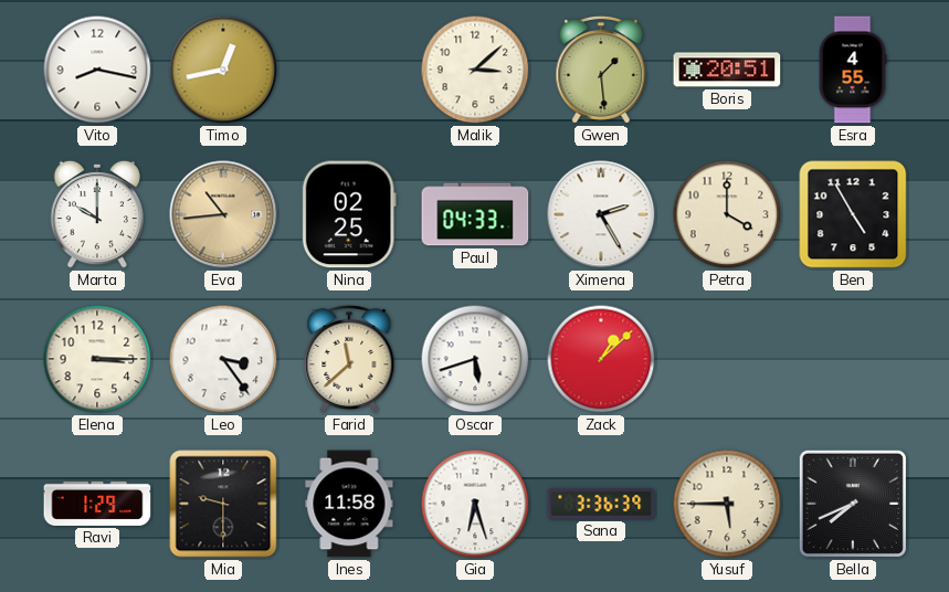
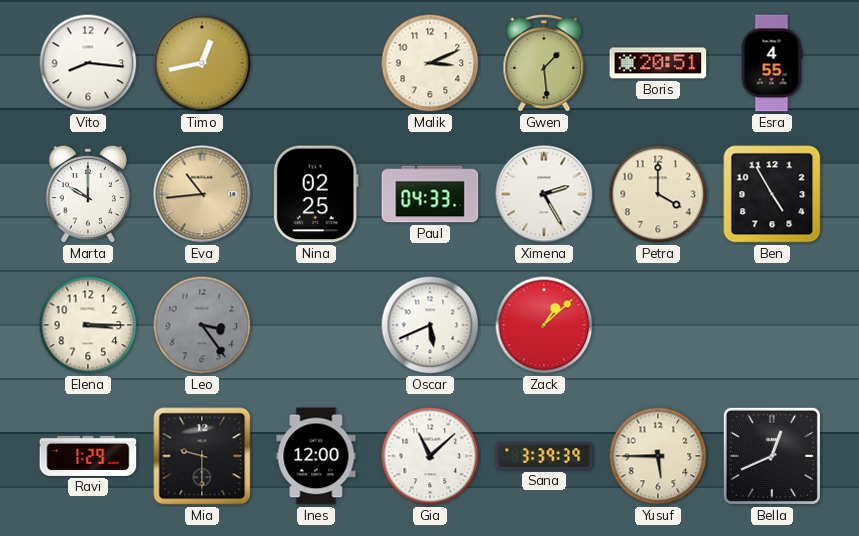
Vito: 8:17 -> 8:16 (88, 63)
Malik: 3:08 -> 3:11 (430, 63)
Leo dial: white -> grey (202, 325)
Farid: 11:38 -> none (349, 359)
Oscar: 5:42 -> 5:41 (430, 325)
Ines: 11:58 -> 12:00 (316, 456)
Gia: 6:27 -> 11:08 (430, 456)
Sana: 3:36 -> 3:39 (544, 456)
Bella: 7:41 -> 12:41 (772, 456)
